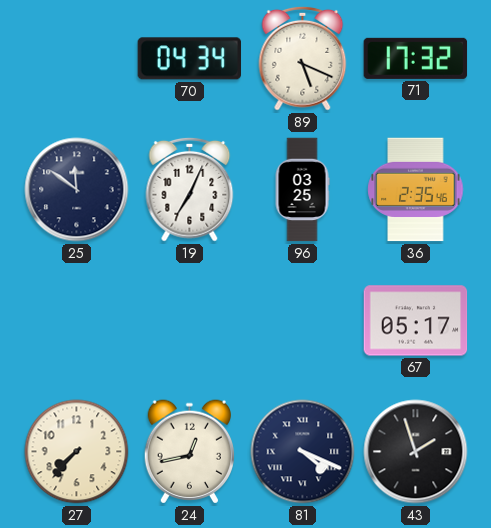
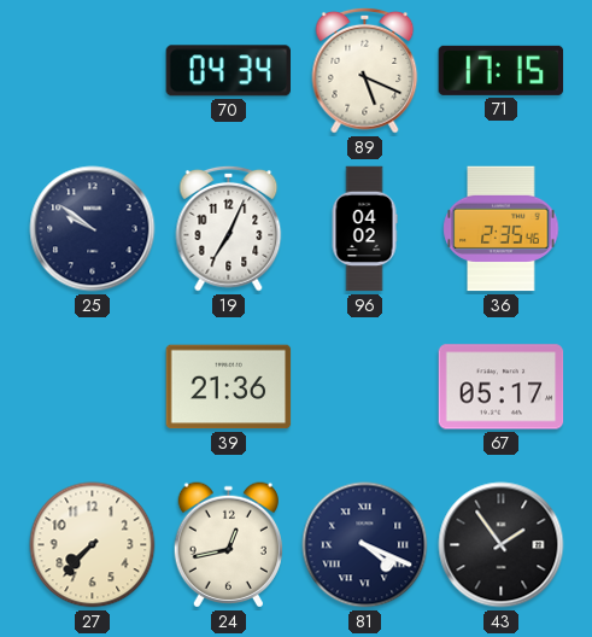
71: 17:32 -> 17:15 (502, 70)
25: 11:51 -> 9:51 (93, 229)
96: 03:25 -> 04:02 (364, 229)
39: none -> 21:36 (229, 387)
43: 1:57 -> 1:54 (502, 545)
